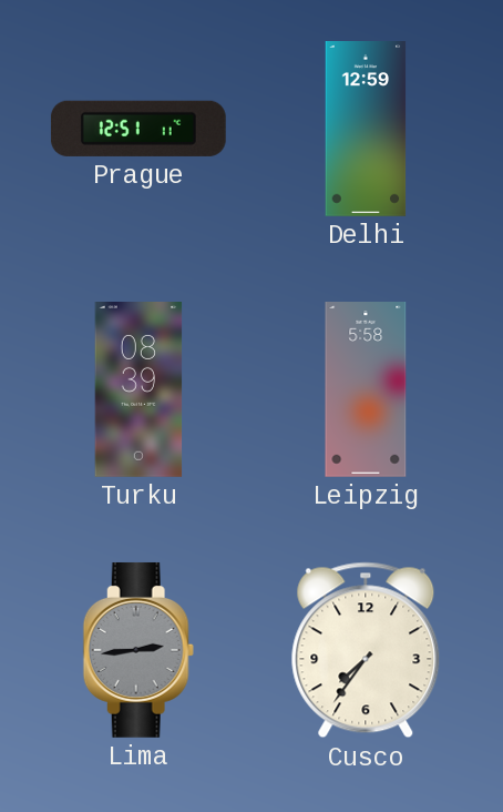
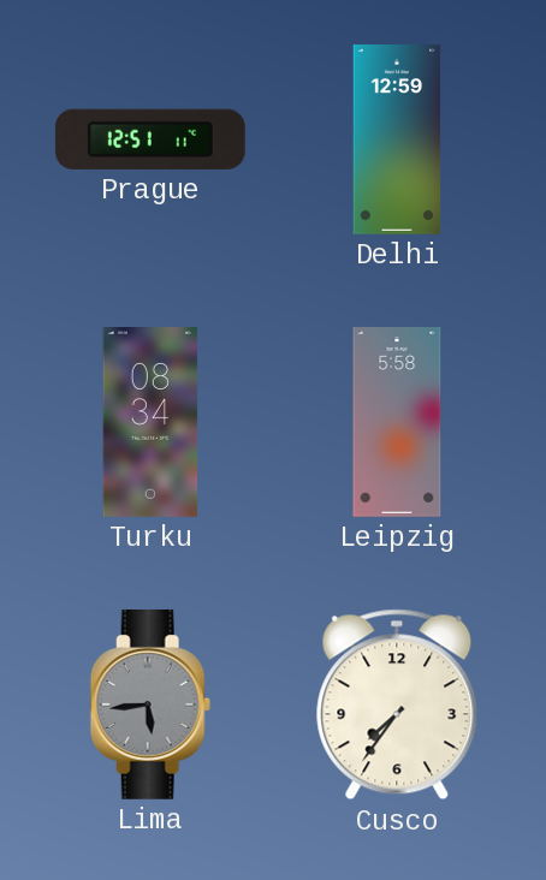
Turku: 08:39 -> 08:34 (150, 423)
Lima: 2:44 -> 5:44 (150, 704)
